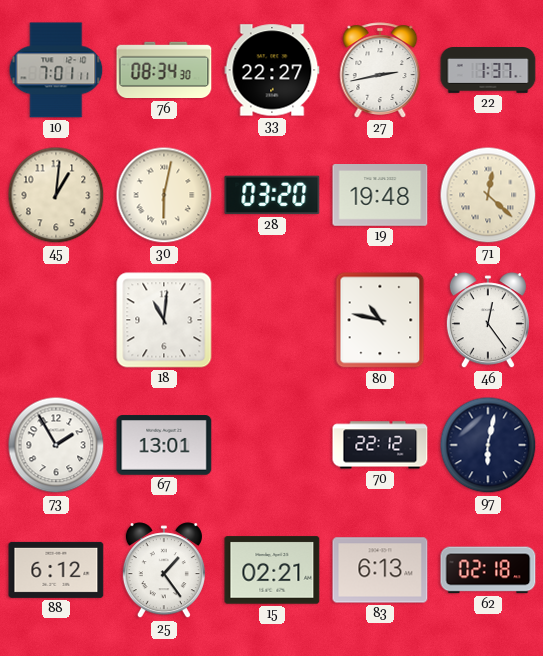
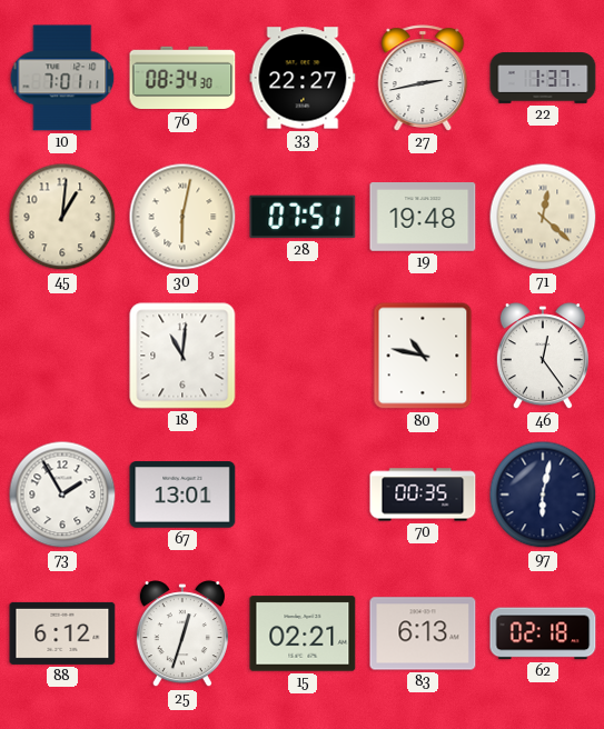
28: 03:20 -> 07:51 (303, 217)
70: 22:12 -> 00:35 (423, 495)
25: 1:24 -> 12:33 (182, 635)
